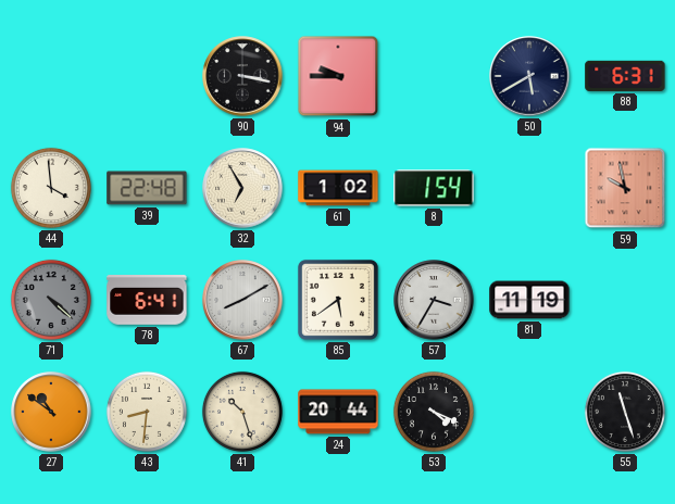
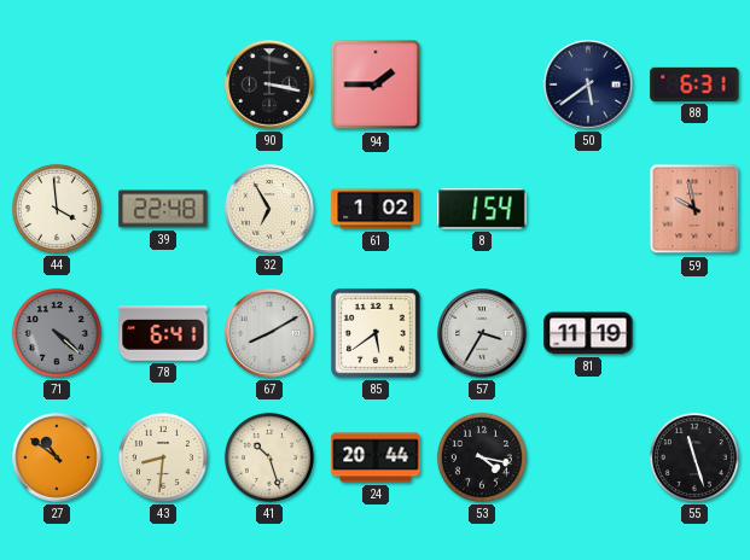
94: 9:45 -> 1:45 (376, 84)
50: 5:40 -> 5:39 (588, 84)
53: 4:19 -> 4:17 (482, 457)
